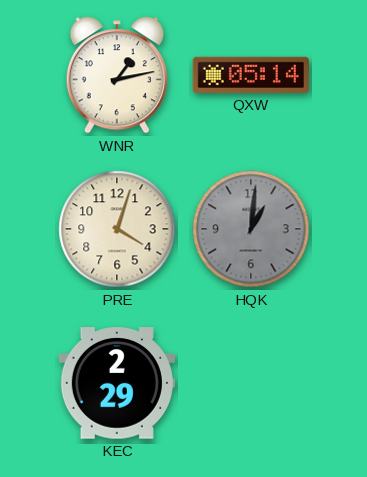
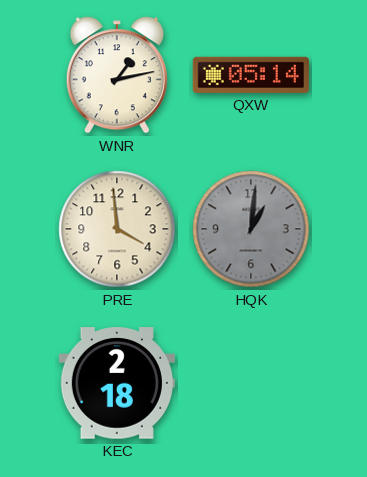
PRE: 4:03 -> 3:59 (117, 229)
KEC: 2:29 -> 2:18 (117, 383)
